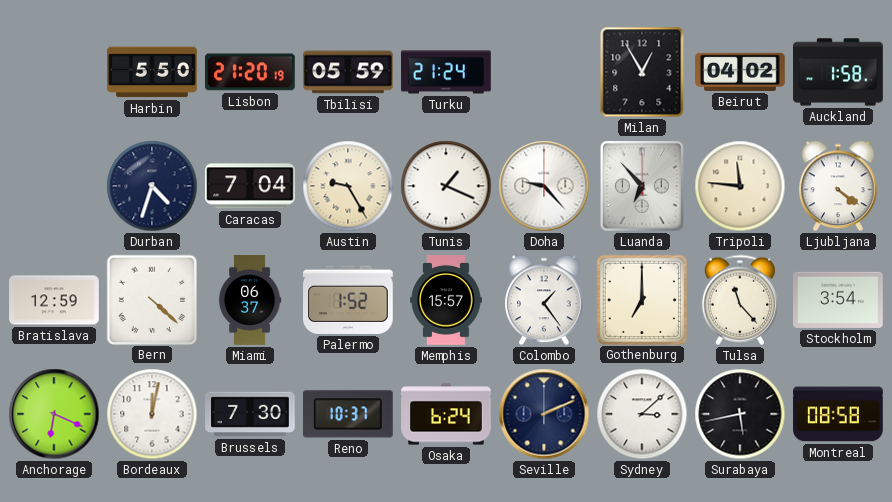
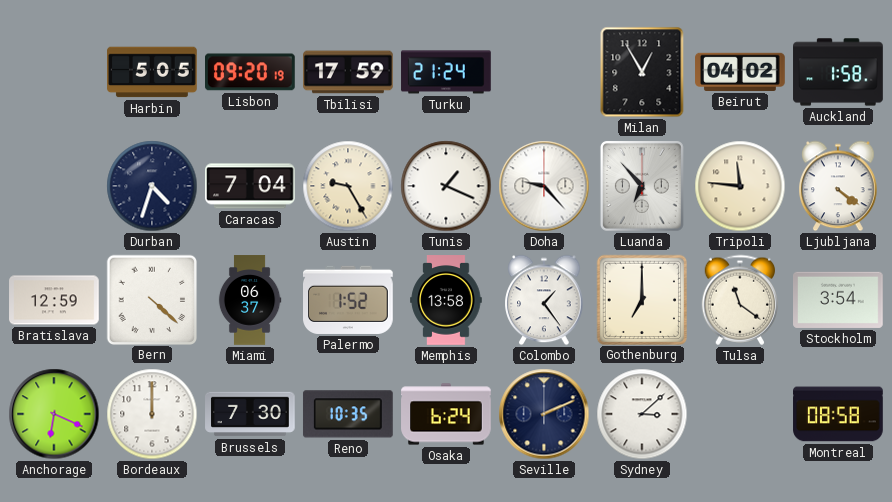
Harbin: 5:50 -> 5:05 (152, 72)
Lisbon: 21:20 -> 09:20 (251, 72)
Tbilisi: 05:59 -> 17:59 (348, 72)
Memphis: 15:57 -> 13:58 (446, 300)
Tulsa: 11:23 -> 11:21 (739, 300)
Bordeaux: 12:02 -> 12:00 (152, 414)
Reno: 10:37 -> 10:35 (348, 414)
Surabaya: 5:43 -> none (740, 414)
